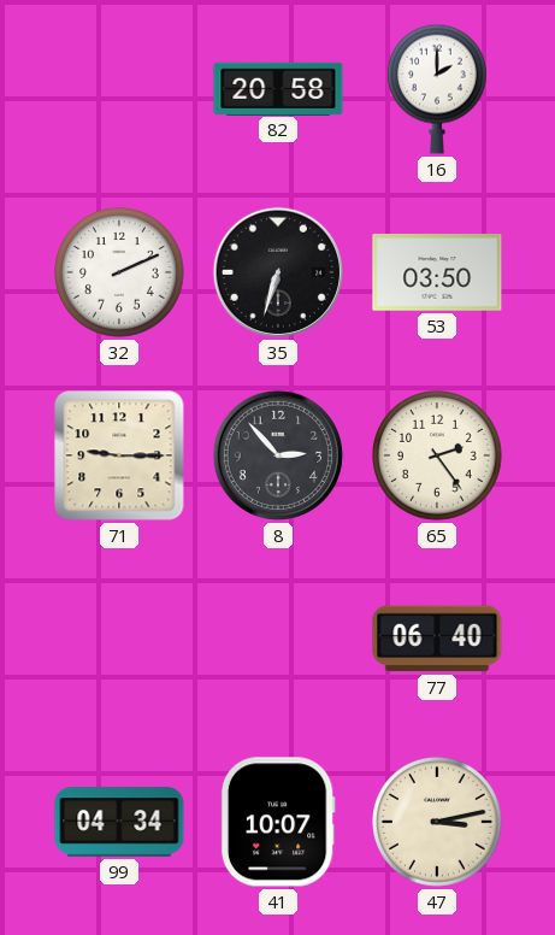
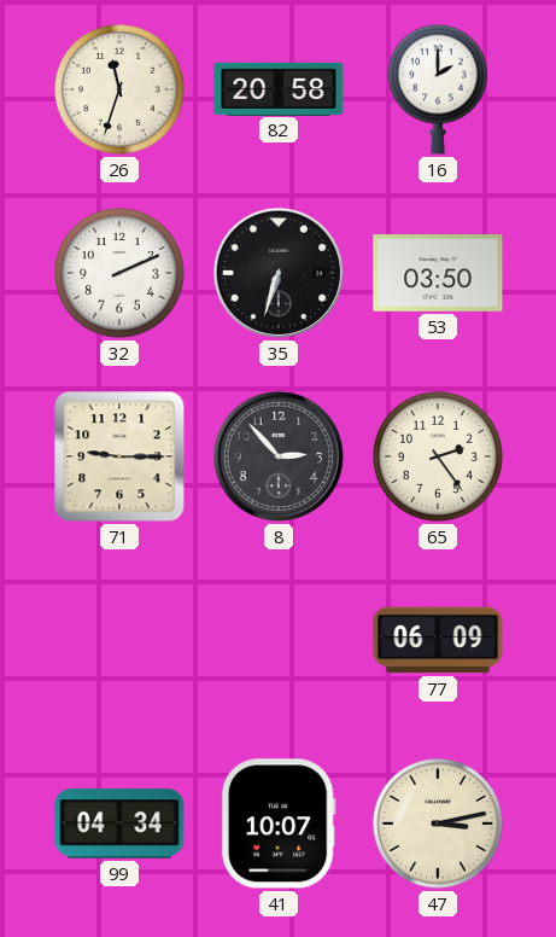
26: none -> 11:33 (121, 91)
77: 06:40 -> 06:09 (438, 640)
